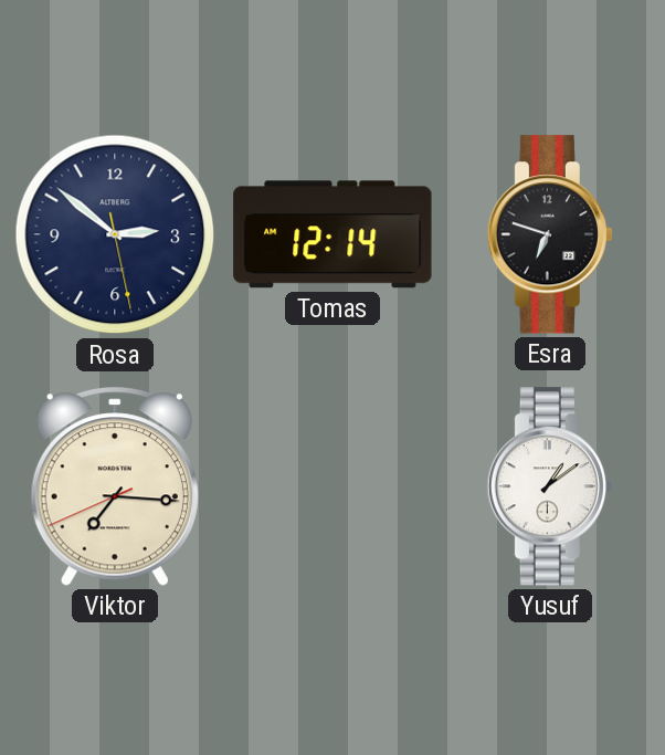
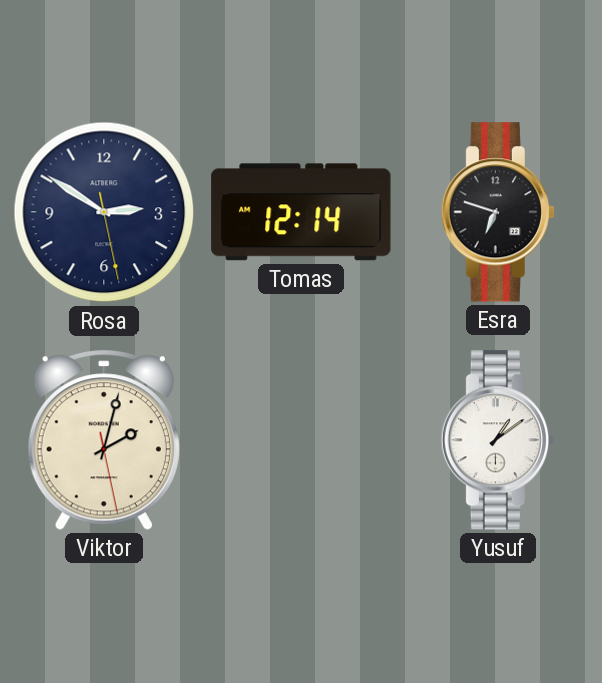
Rosa: 2:51 -> 2:50 (104, 212)
Viktor: 7:15 -> 2:02 (104, 440)
